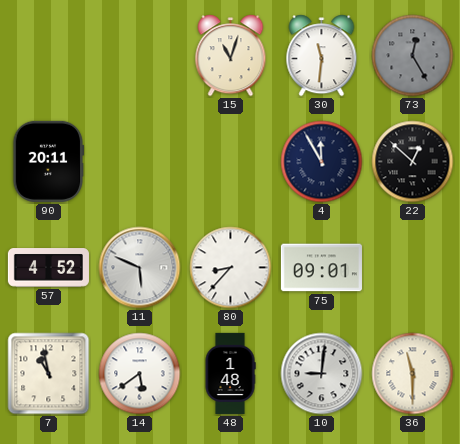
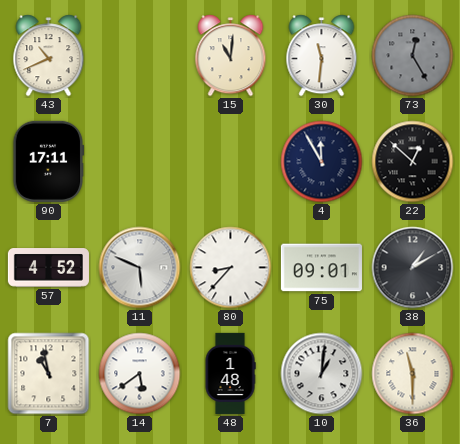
43: none -> 10:41 (49, 56)
15: 11:03 -> 11:01 (231, 56)
90: 20:11 -> 17:11 (48, 161)
38: none -> 1:10 (413, 268)
10: 9:01 -> 1:01 (322, 374)
